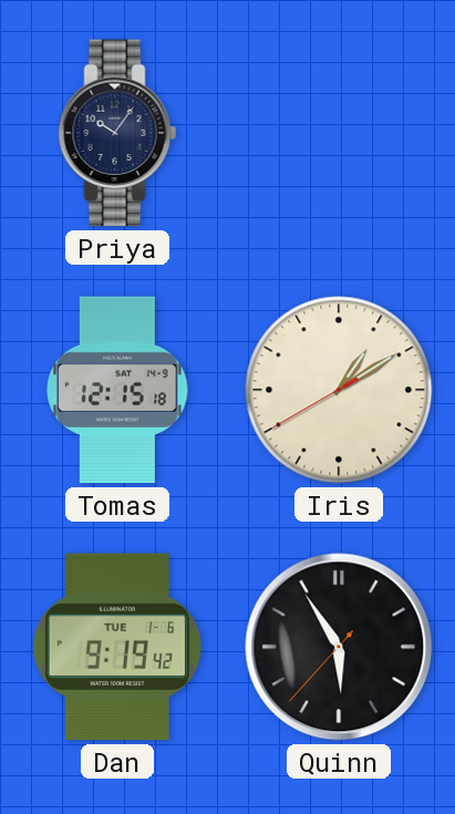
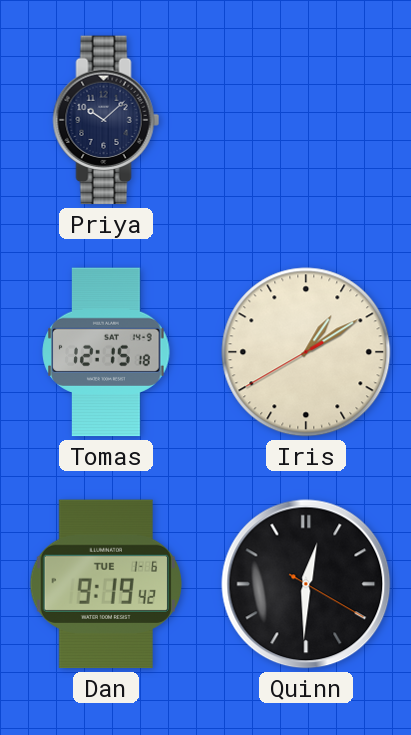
Priya: 10:06 -> 10:08 (106, 120)
Quinn: 5:54 -> 12:30 (306, 584)
